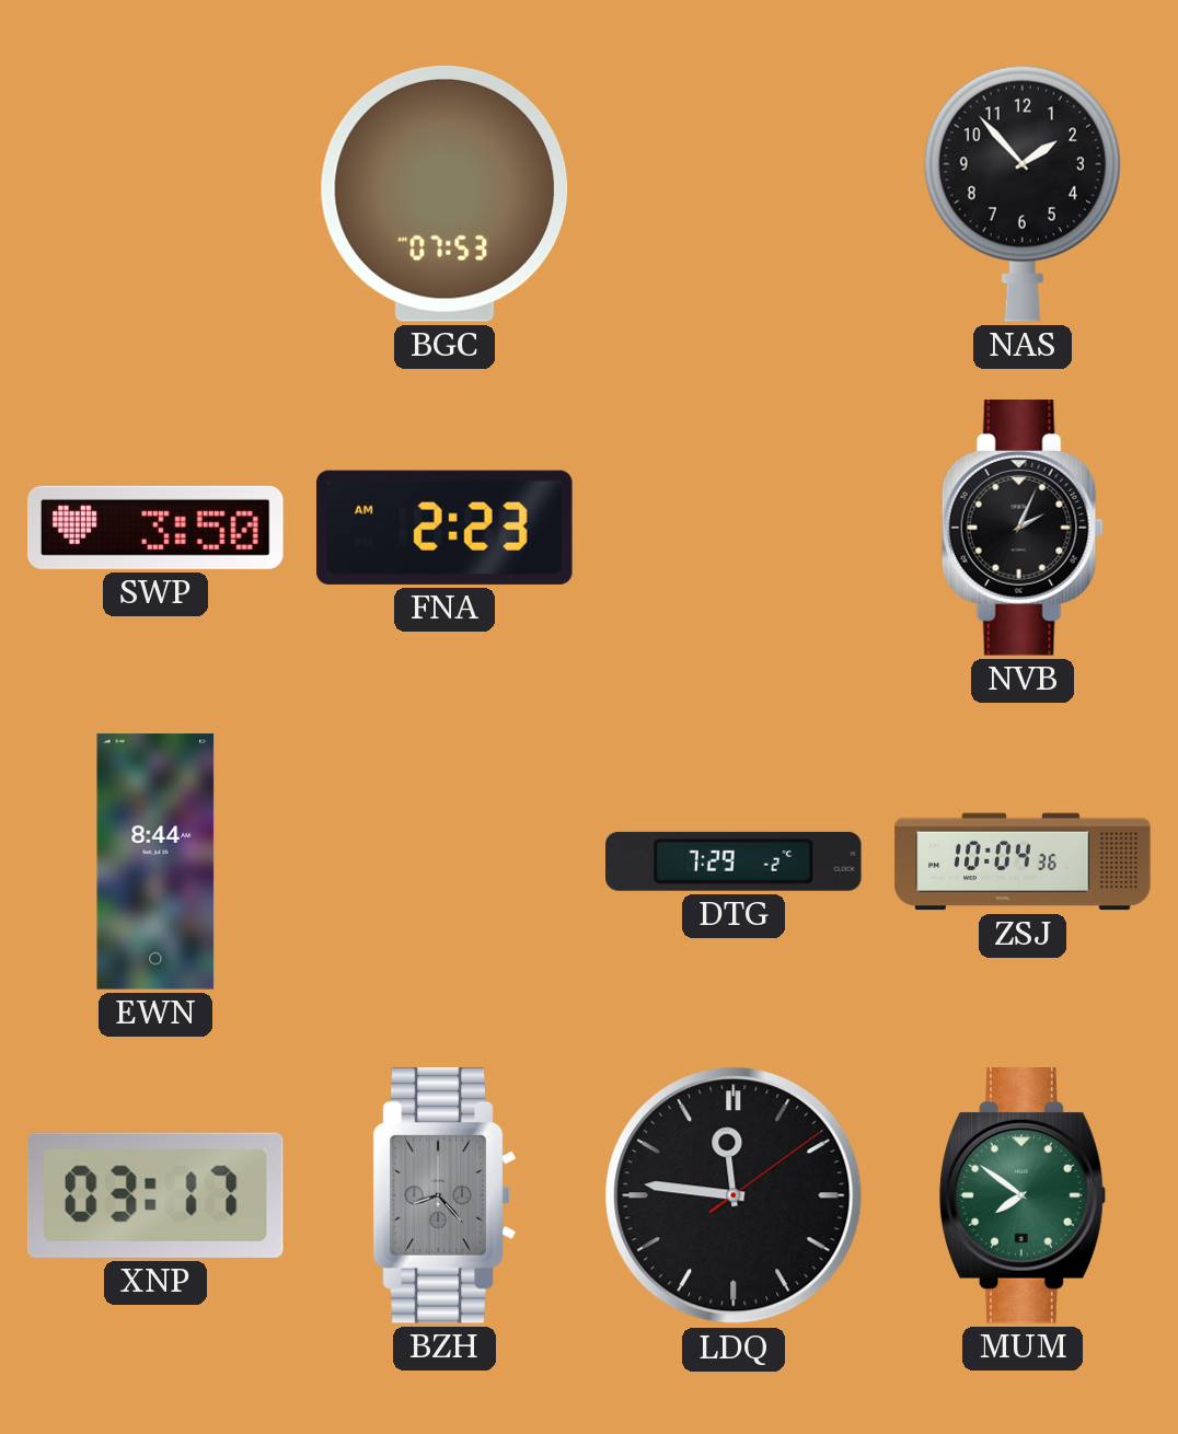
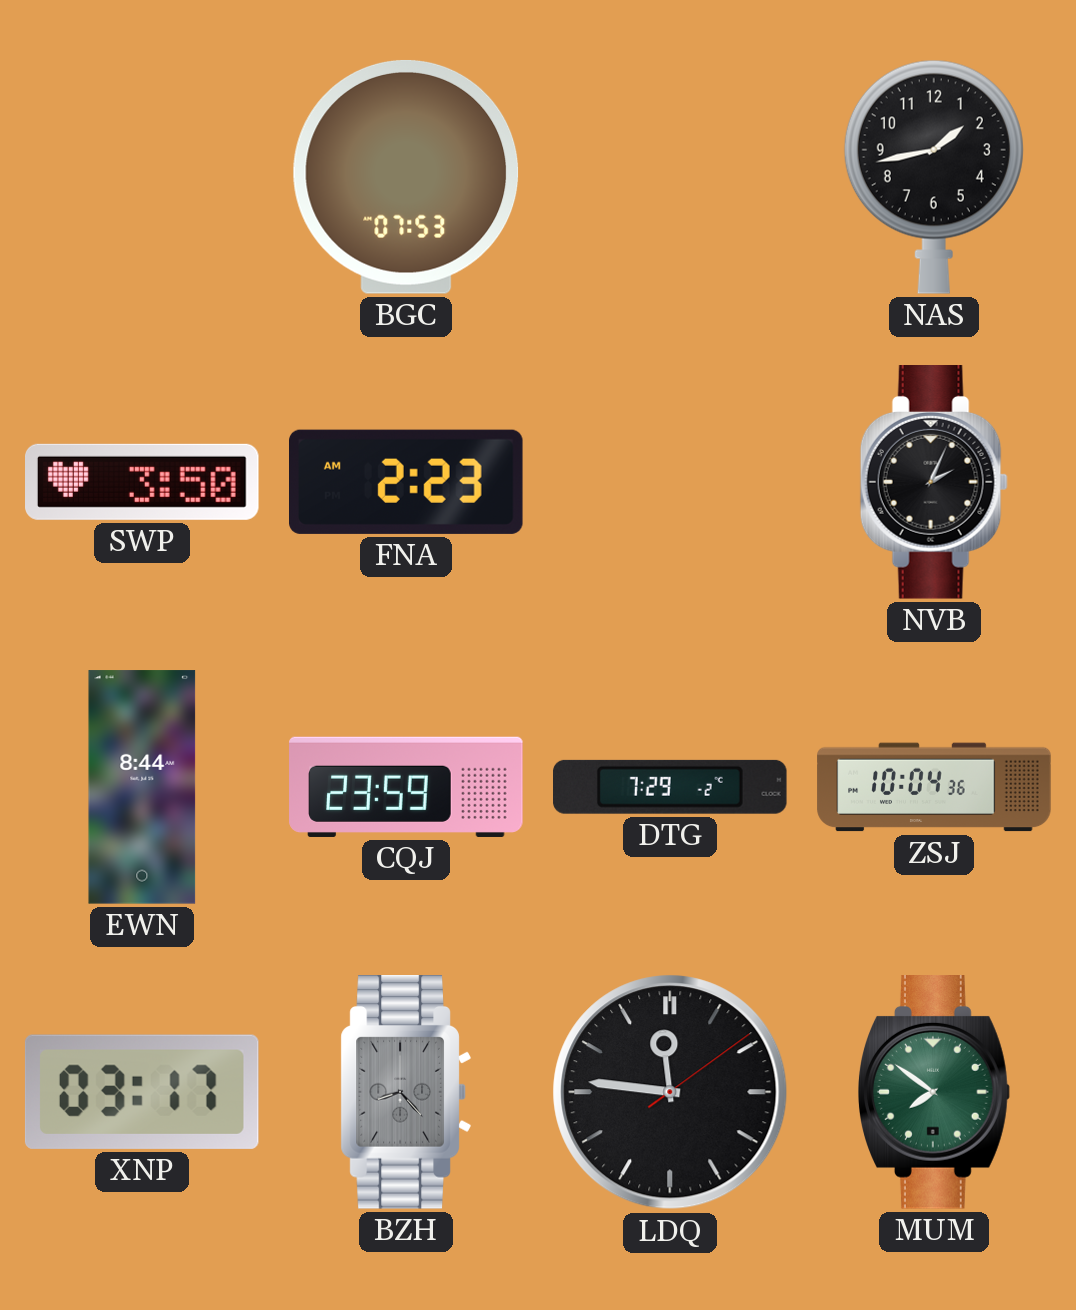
NAS: 1:53 -> 1:43 (934, 177)
CQJ: none -> 23:59 (406, 787)
